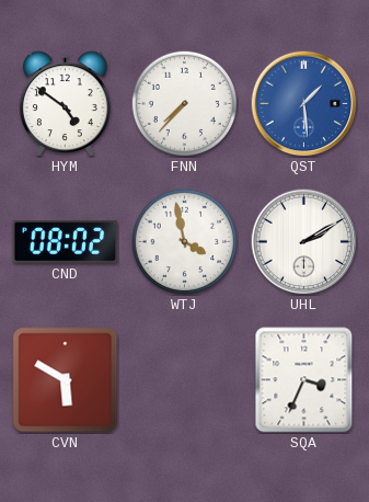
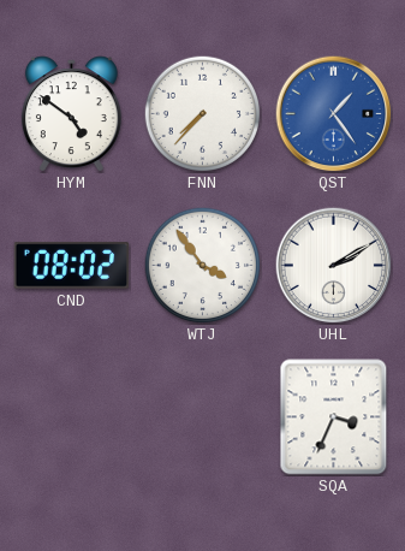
QST: 1:29 -> 1:24 (334, 114)
WTJ: 3:58 -> 3:54 (202, 265)
CVN: 5:50 -> none (66, 380)
